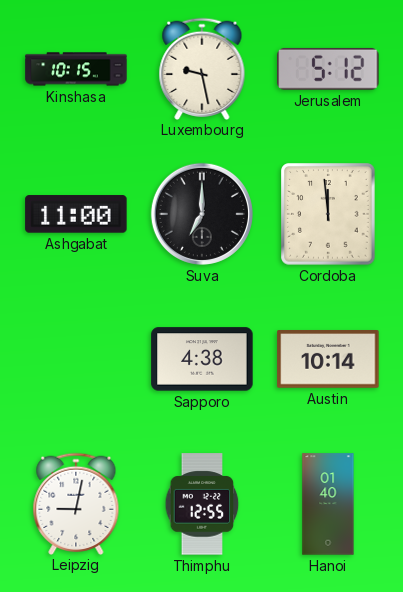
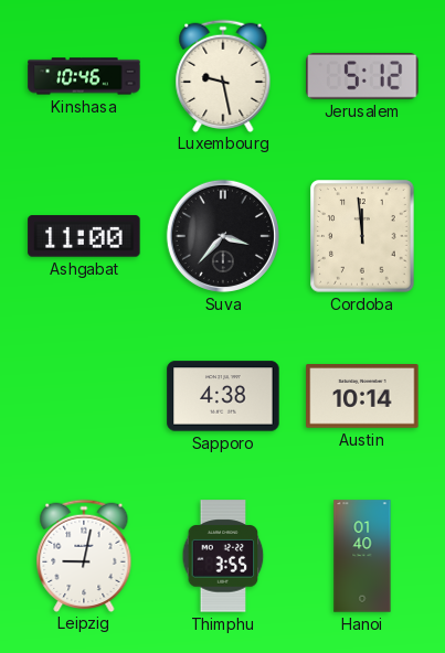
Kinshasa: 10:15 -> 10:46 (84, 76)
Suva: 7:00 -> 3:37 (223, 236)
Thimphu: 12:55 -> 3:55 (223, 556)
